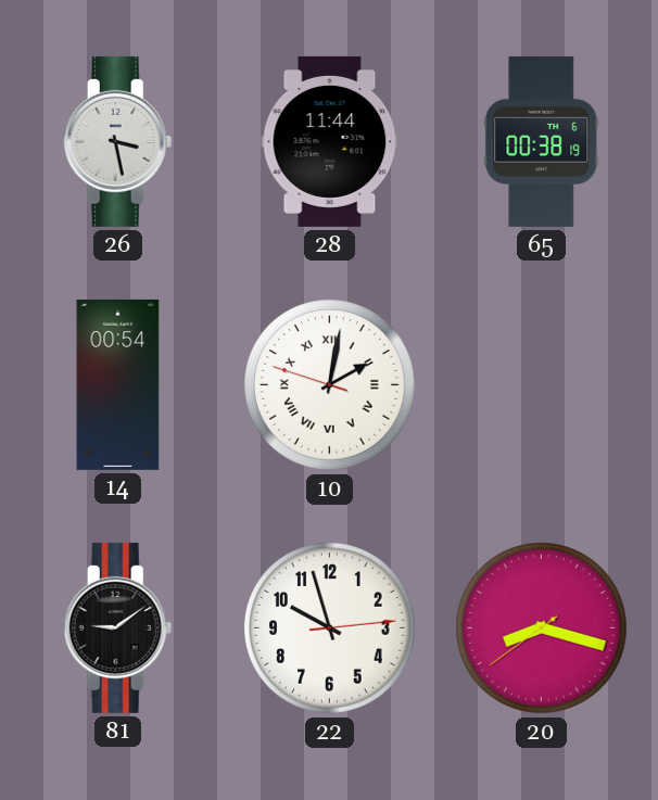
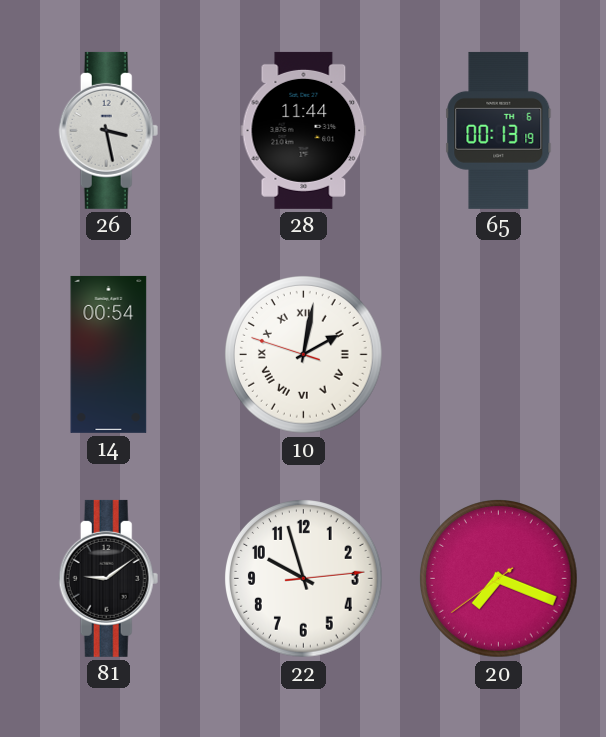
65: 00:38 -> 00:13 (499, 130)
20: 8:17 -> 7:18 (499, 579)
